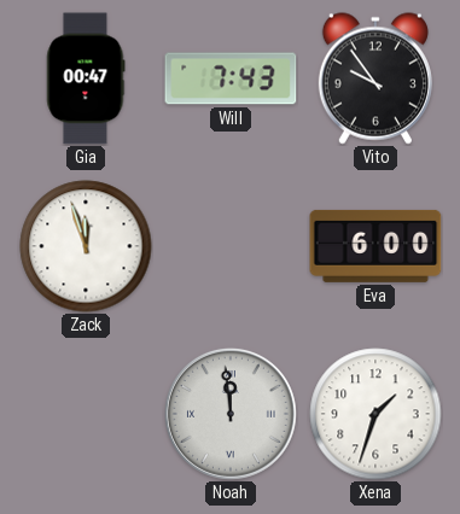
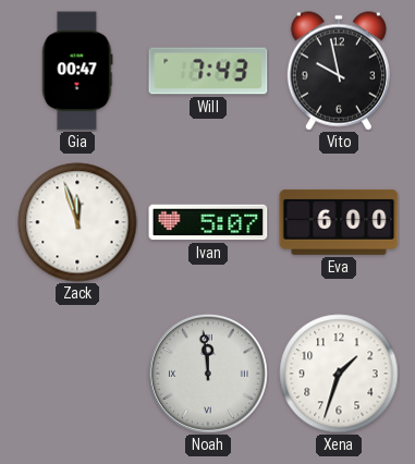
Vito: 9:54 -> 9:58 (339, 71)
Ivan: none -> 5:07 (208, 222)
